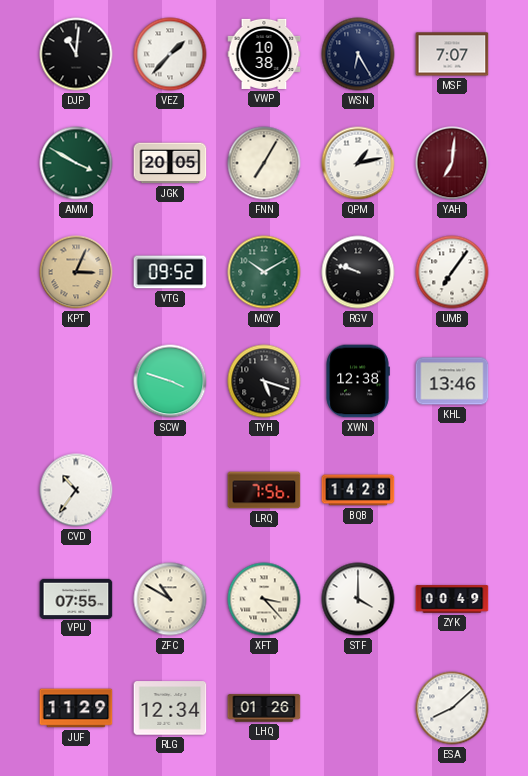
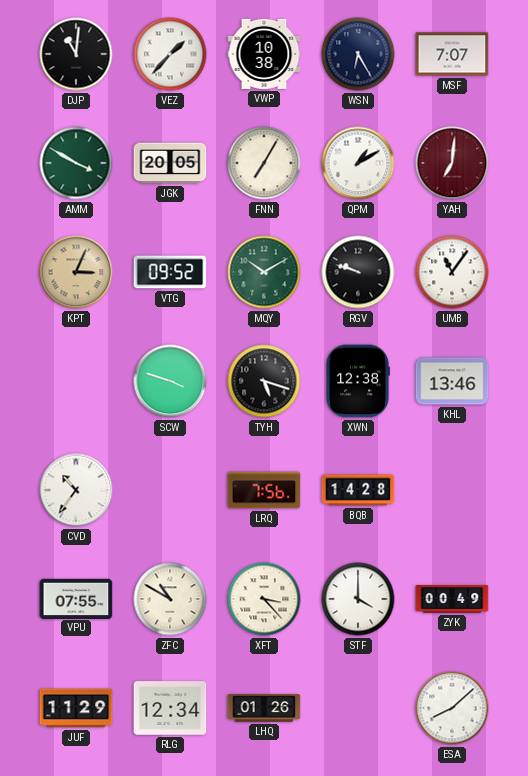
QPM: 1:13 -> 1:10 (358, 163)
UMB: 7:06 -> 11:06 (452, 272)
